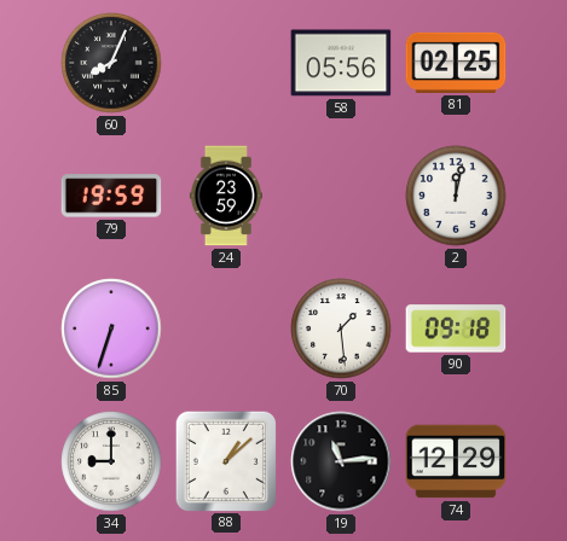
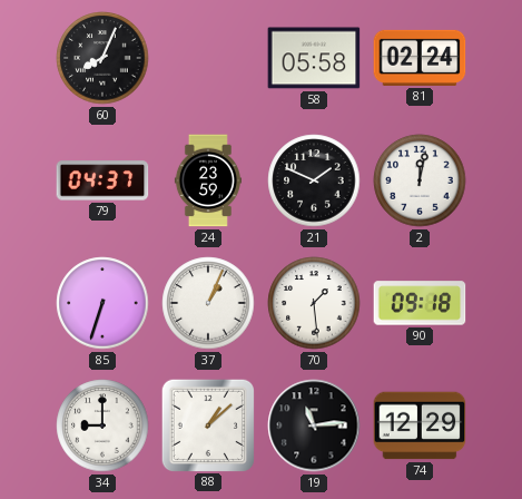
58: 05:56 -> 05:58 (314, 58)
81: 02:25 -> 02:24 (420, 58)
79: 19:59 -> 04:37 (102, 180)
21: none -> 1:49 (314, 180)
37: none -> 1:04 (208, 303)
